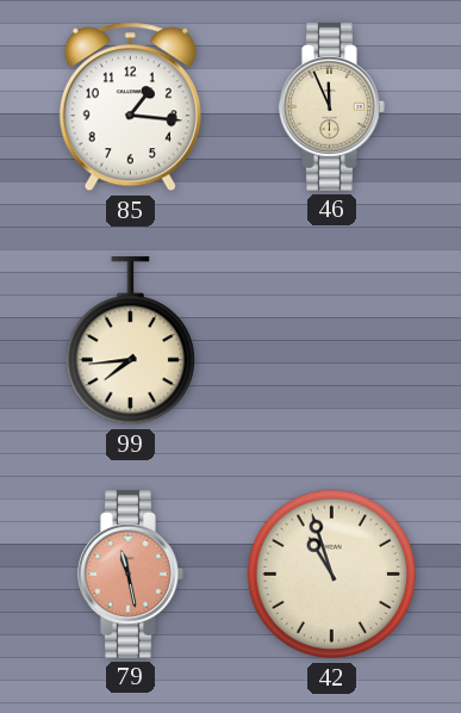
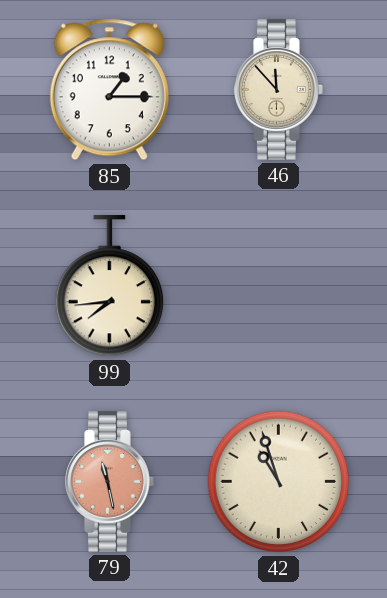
85: 1:16 -> 1:15 (109, 90)
46: 11:56 -> 11:53 (279, 90)
